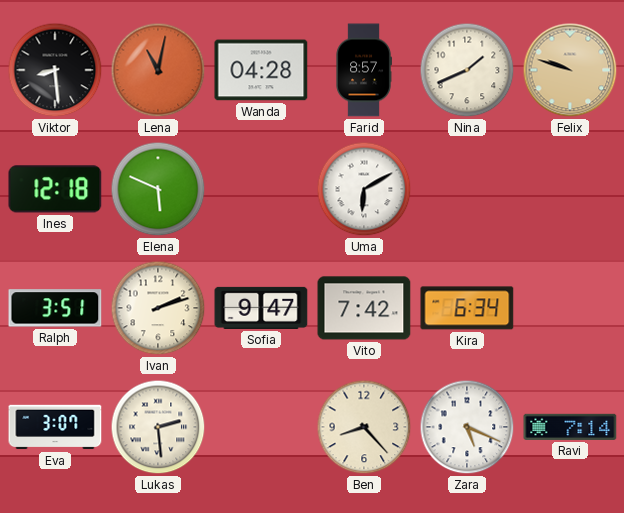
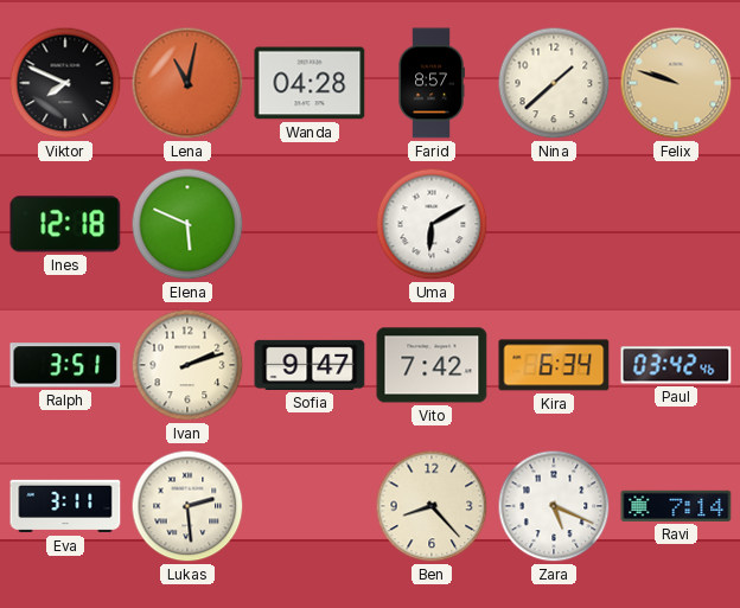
Viktor: 8:29 -> 7:49 (65, 83)
Nina: 1:41 -> 1:38 (554, 83)
Paul: none -> 03:42 (676, 365)
Eva: 3:07 -> 3:11 (65, 506)
